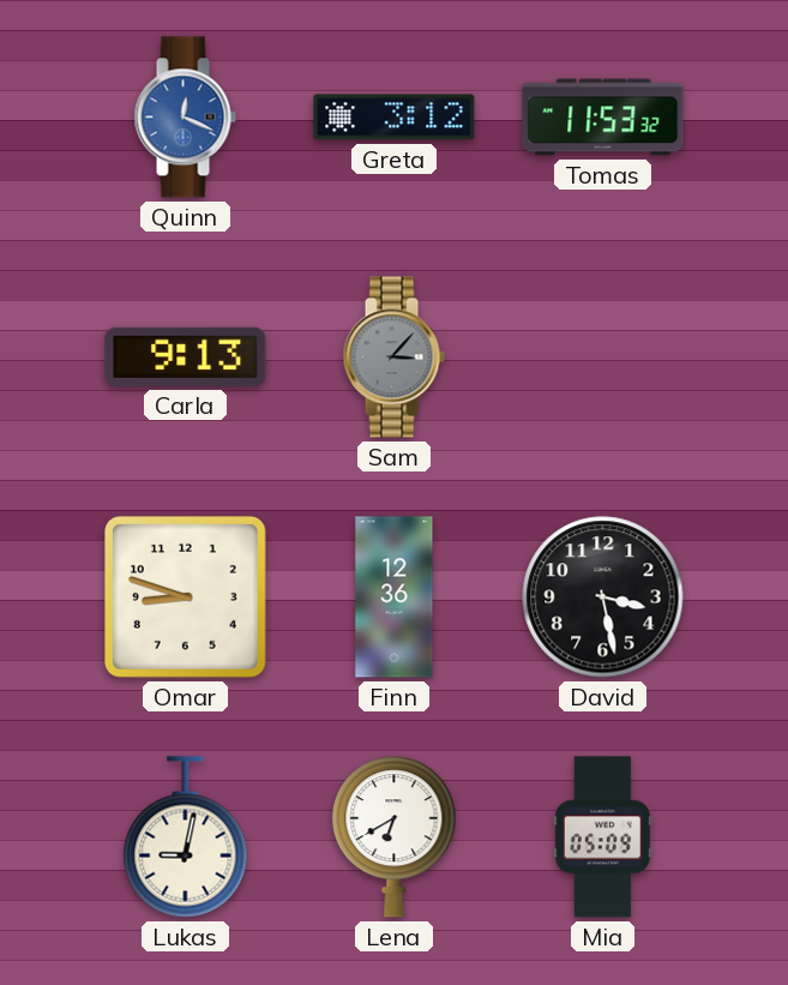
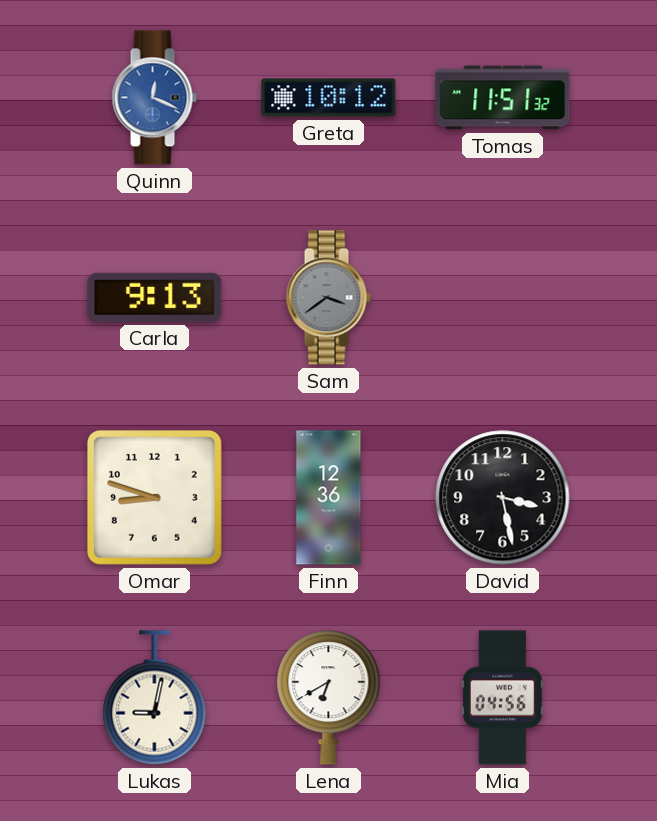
Greta: 3:12 -> 10:12 (329, 98)
Tomas: 11:53 -> 11:51 (503, 98)
Sam: 3:07 -> 3:39 (328, 298)
Mia: 05:09 -> 04:56 (502, 698)
